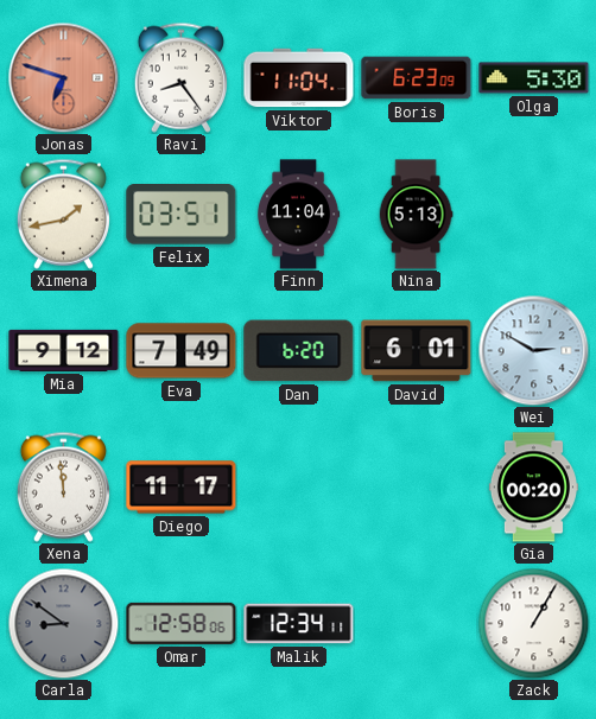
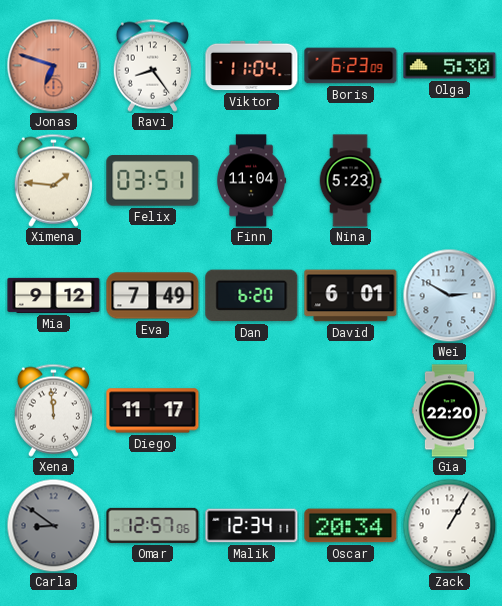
Ximena: 1:43 -> 1:46 (53, 180)
Nina: 5:13 -> 5:23 (350, 181)
Gia: 00:20 -> 22:20 (449, 411)
Omar: 12:58 -> 12:57 (153, 525)
Oscar: none -> 20:34 (351, 526)
